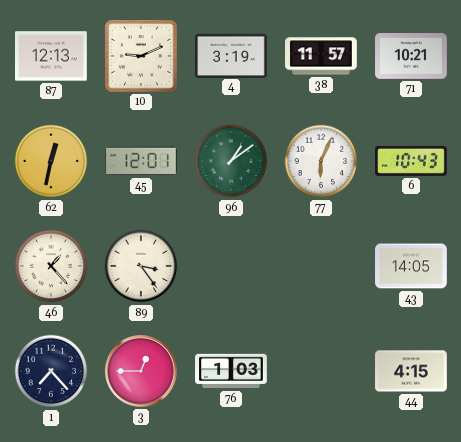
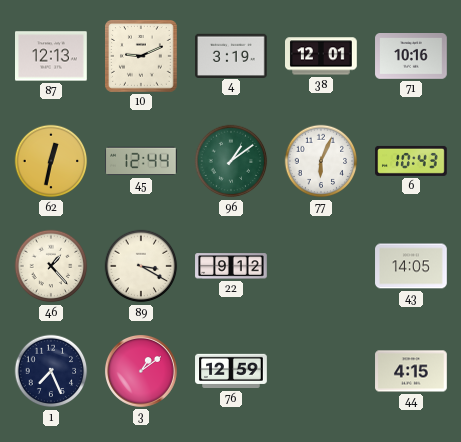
38: 11:57 -> 12:01 (321, 56)
71: 10:21 -> 10:16 (411, 57)
45: 12:01 -> 12:44 (141, 161)
89: 3:24 -> 3:20 (141, 266)
22: none -> 9:12 (231, 266)
1: 7:23 -> 7:26 (51, 371)
3: 12:45 -> 1:09 (141, 371)
76: 1:03 -> 12:59 (231, 371)
